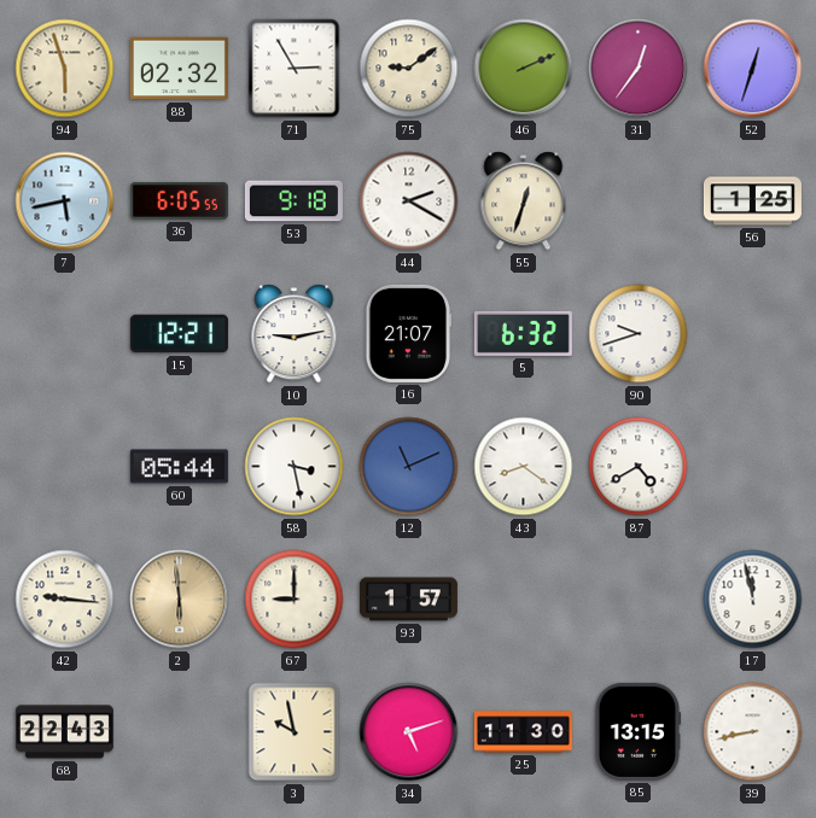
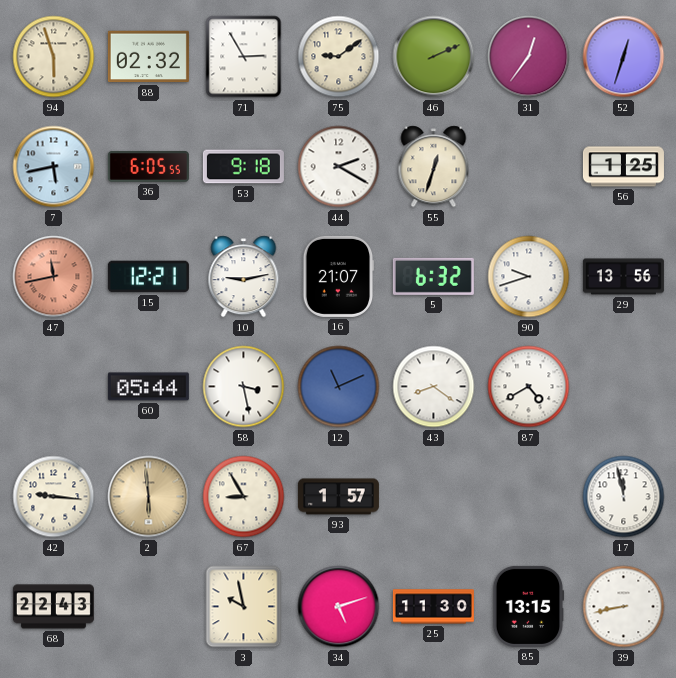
47: none -> 11:43 (54, 277)
29: none -> 13:56 (623, 277)
67: 9:00 -> 8:55 (244, 497)
